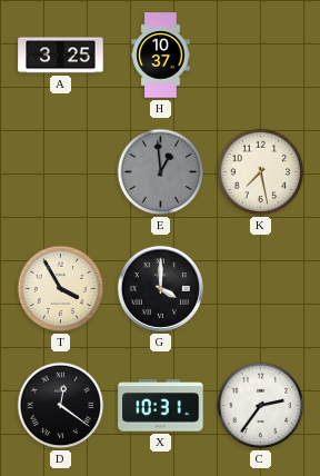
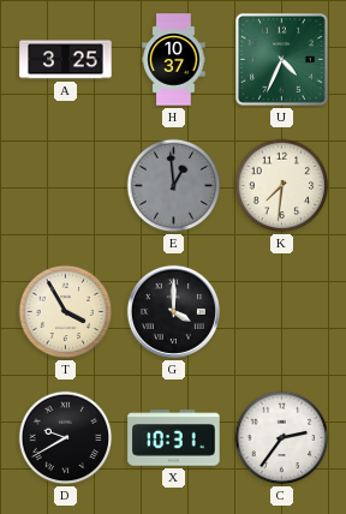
U: none -> 4:34 (281, 59)
K: 7:28 -> 7:31 (282, 186)
D: 12:21 -> 9:40 (66, 438)
